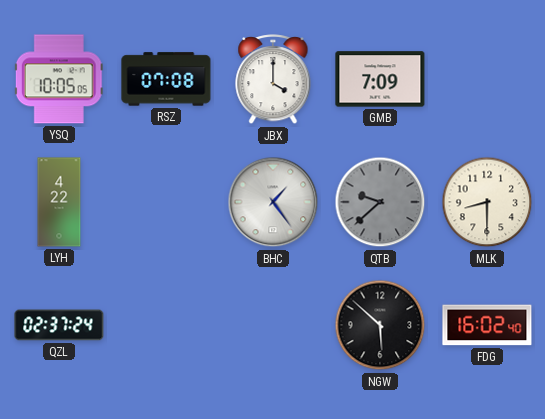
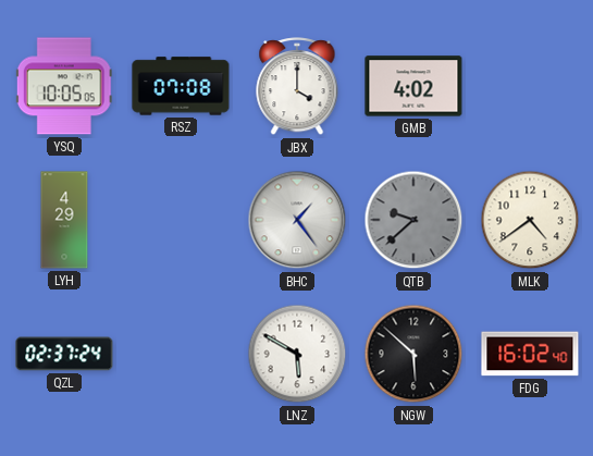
GMB: 7:09 -> 4:02 (413, 86)
LYH: 4:22 -> 4:29 (64, 220)
MLK: 8:30 -> 4:39 (530, 220)
LNZ: none -> 5:50 (297, 354)
